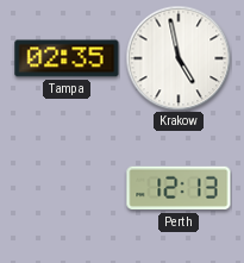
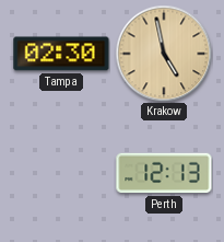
Tampa: 02:35 -> 02:30 (61, 54)
Krakow dial: white -> champagne (164, 54)
